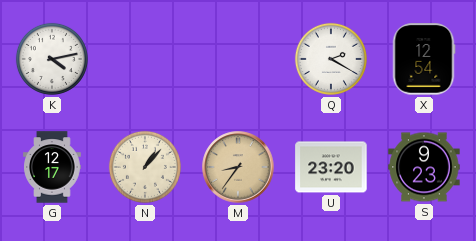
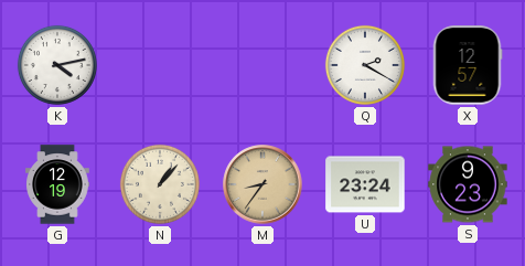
X: 12:54 -> 12:57 (468, 65)
G: 12:17 -> 12:19 (57, 184)
U: 23:20 -> 23:24 (365, 184)
